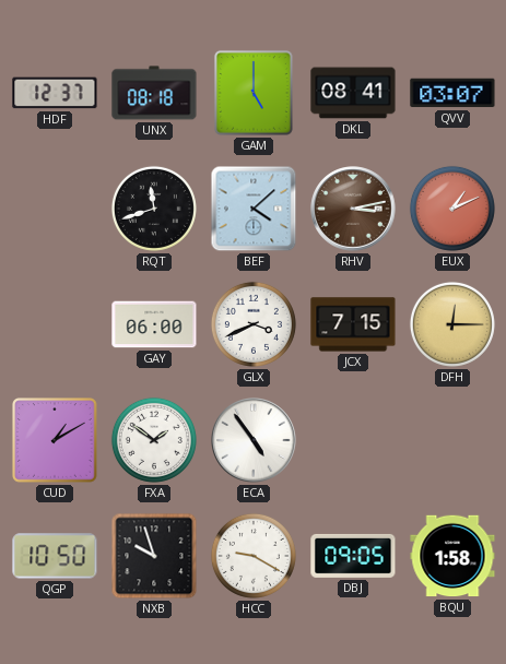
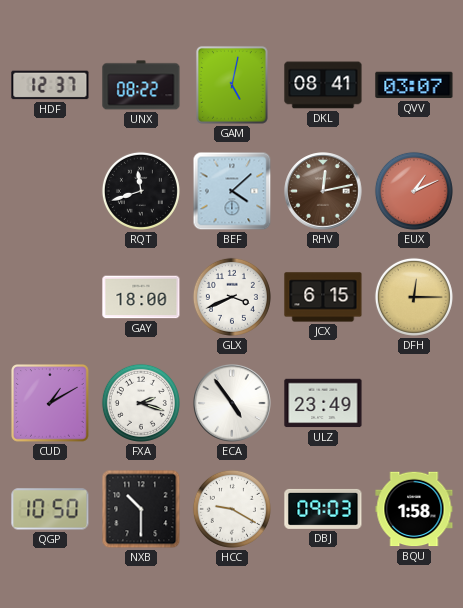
UNX: 08:18 -> 08:22 (141, 85)
GAM: 5:00 -> 5:02 (232, 85)
RHV: 3:13 -> 12:13 (323, 191)
GAY: 06:00 -> 18:00 (141, 297)
JCX: 7:15 -> 6:15 (323, 297)
FXA: 1:51 -> 2:18 (141, 403)
ULZ: none -> 23:49 (323, 403)
NXB: 9:57 -> 10:30 (141, 509)
DBJ: 09:05 -> 09:03 (323, 509)
